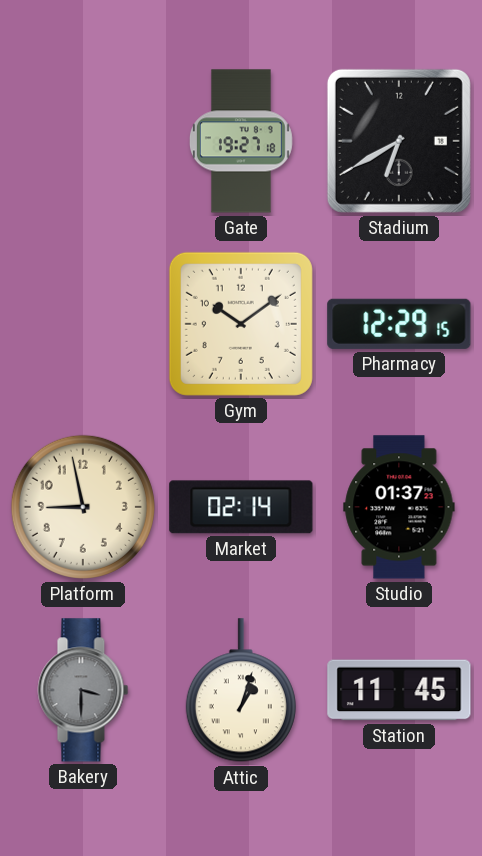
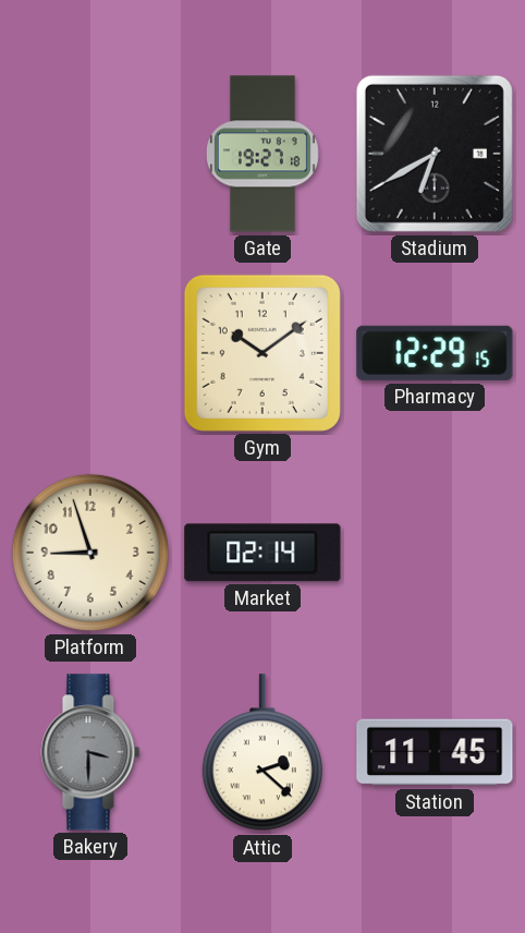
Platform: 8:58 -> 8:57 (90, 553)
Studio: 01:37 -> none (399, 507)
Attic: 1:03 -> 2:22 (262, 753)
